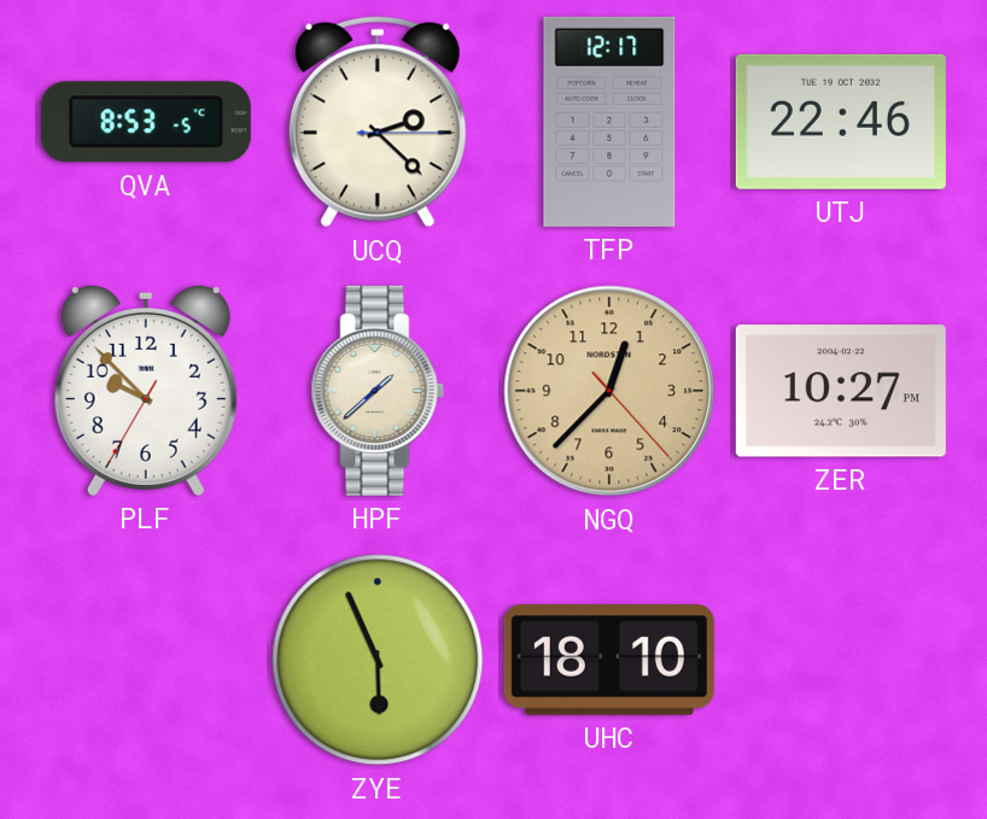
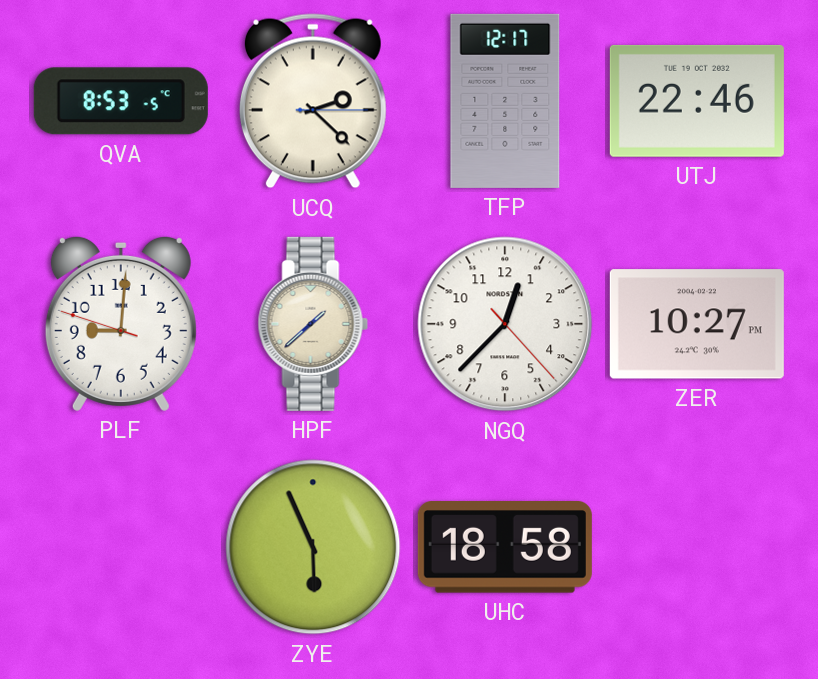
PLF: 9:52 -> 9:00 (121, 323)
NGQ dial: champagne -> white (505, 324)
UHC: 18:10 -> 18:58 (505, 548)
